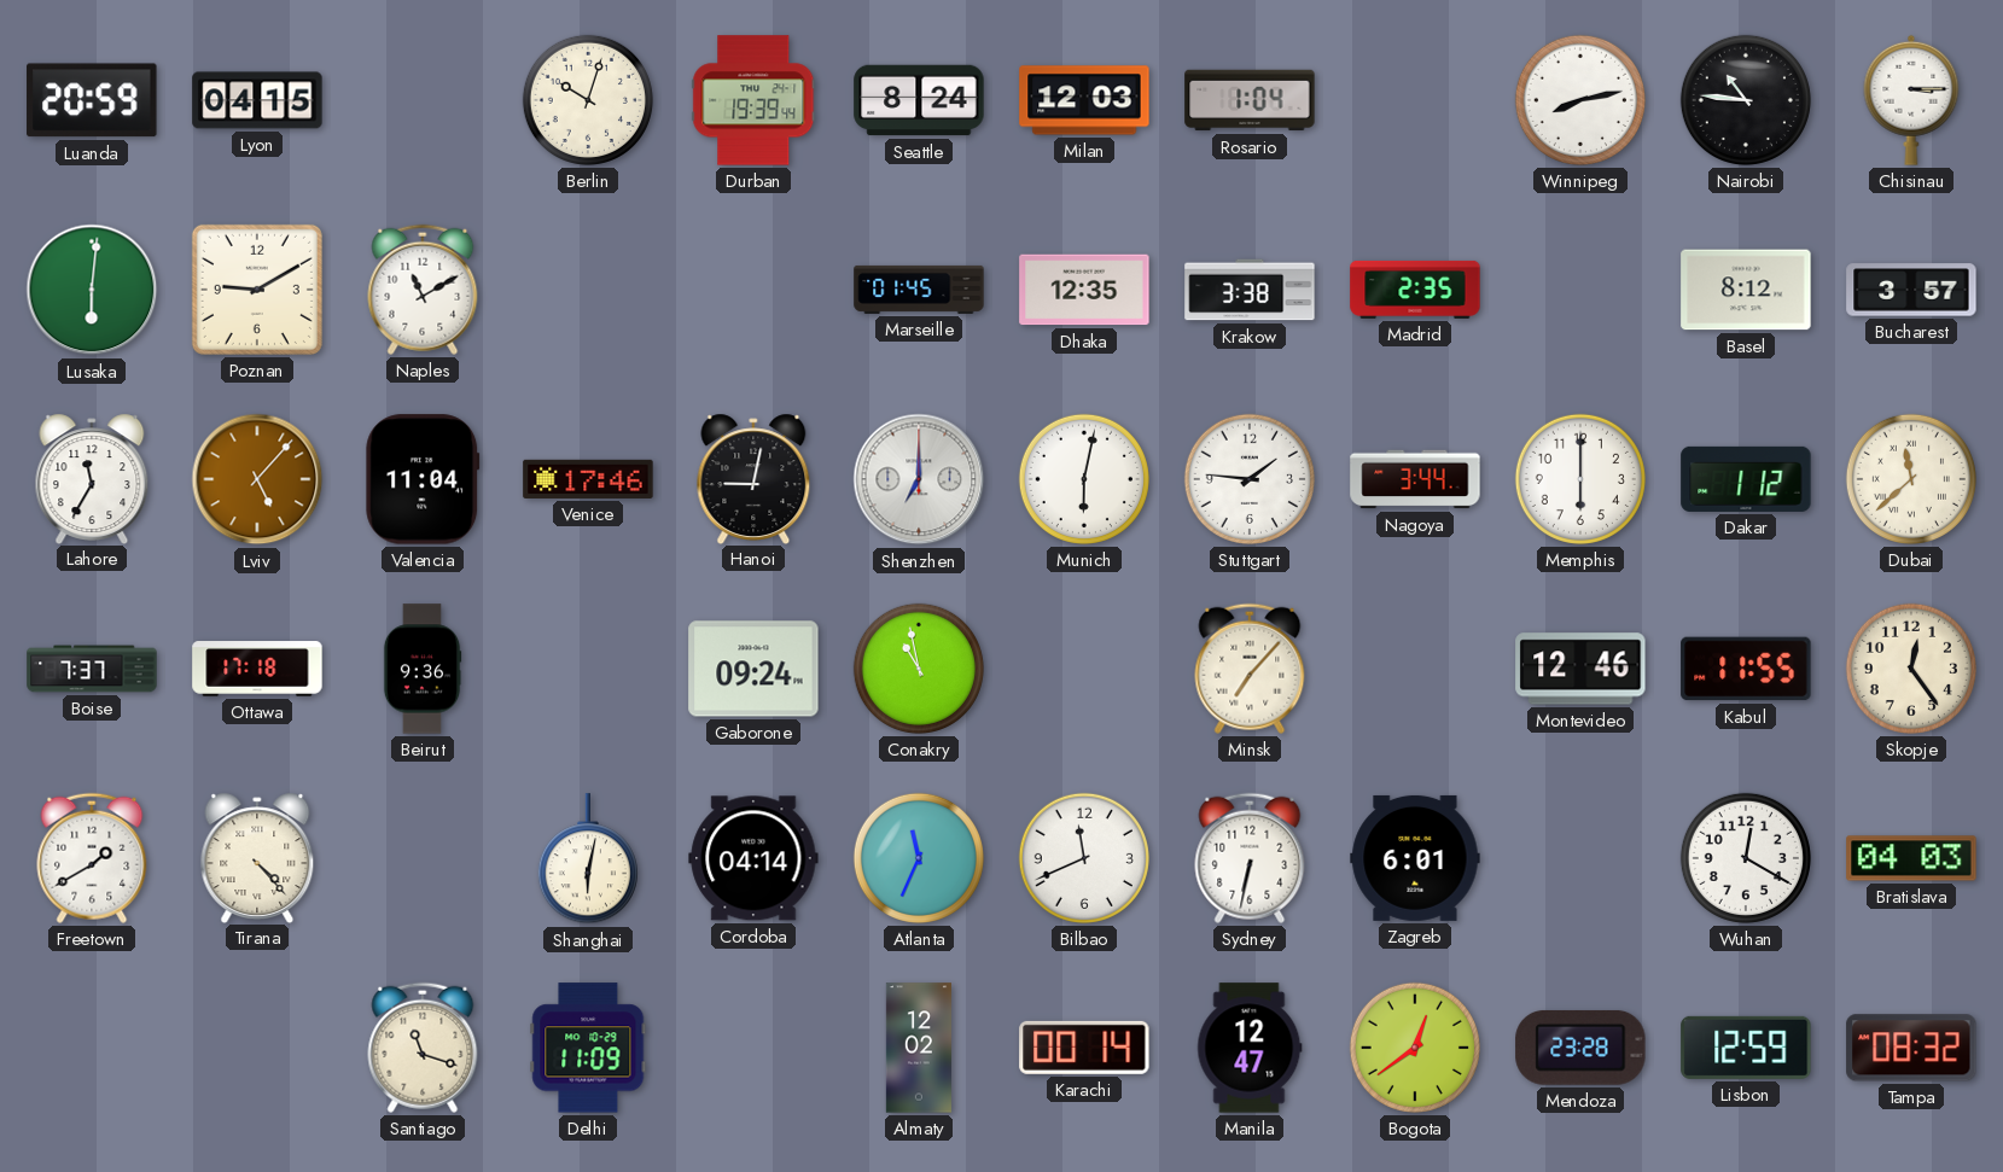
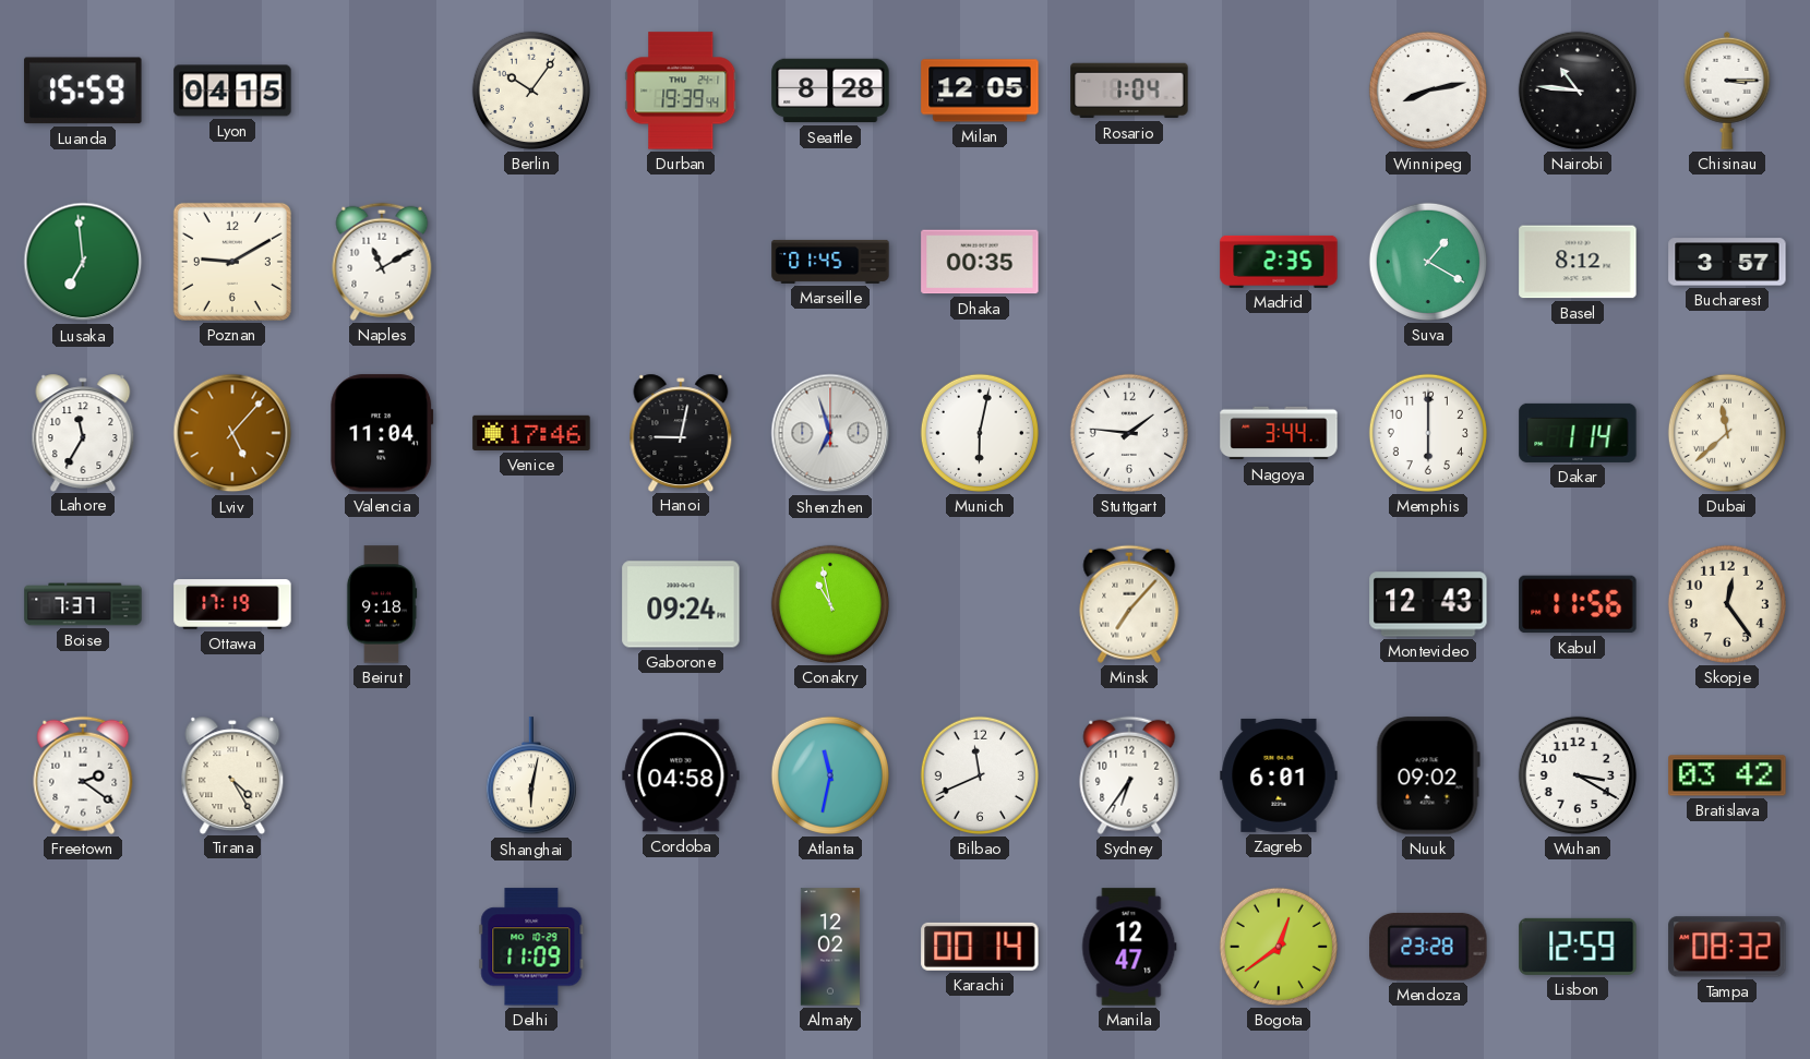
Luanda: 20:59 -> 15:59 (83, 91)
Berlin: 10:03 -> 10:06 (531, 91)
Seattle: 8:24 -> 8:28 (830, 91)
Milan: 12:03 -> 12:05 (980, 91)
Lusaka: 6:01 -> 6:59 (83, 262)
Dhaka: 12:35 -> 00:35 (980, 262)
Krakow: 3:38 -> none (1250, 290)
Suva: none -> 1:20 (1428, 262)
Shenzhen: 7:00 -> 6:57 (830, 433)
Dakar: 1:12 -> 1:14 (1578, 433)
Ottawa: 17:18 -> 17:19 (232, 604)
Beirut: 9:36 -> 9:18 (382, 604)
Montevideo: 12:46 -> 12:43 (1428, 604)
Kabul: 11:55 -> 11:56 (1578, 604)
Freetown: 1:40 -> 2:21 (83, 775)
Tirana: 4:23 -> 4:25 (232, 774)
Cordoba: 04:14 -> 04:58 (681, 775)
Atlanta: 11:34 -> 11:32 (830, 775)
Sydney: 6:32 -> 6:36 (1129, 775)
Nuuk: none -> 09:02 (1428, 775)
Wuhan: 12:20 -> 3:20 (1578, 775)
Bratislava: 04:03 -> 03:42 (1727, 775)
Santiago: 11:18 -> none (423, 1048)
